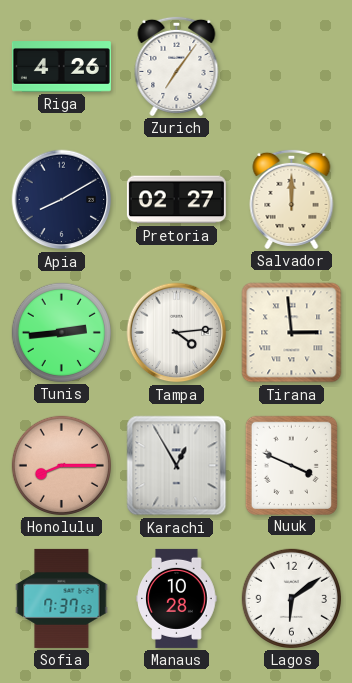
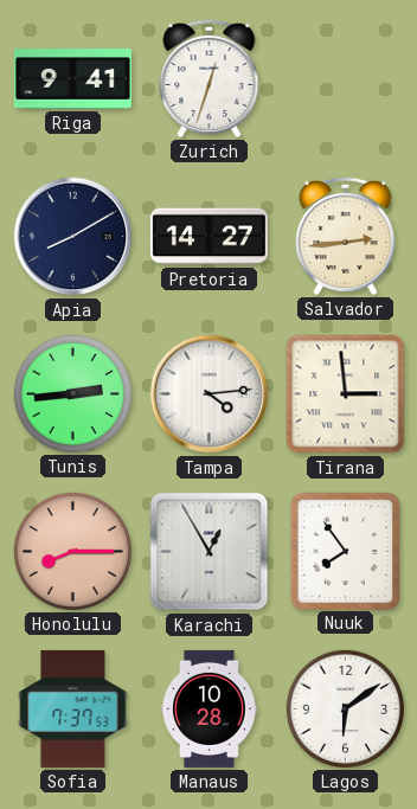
Riga: 4:26 -> 9:41 (72, 79)
Zurich: 7:06 -> 12:33 (210, 78)
Pretoria: 02:27 -> 14:27 (208, 237)
Salvador: 12:00 -> 2:44 (346, 236)
Nuuk: 3:49 -> 7:54 (345, 551)
